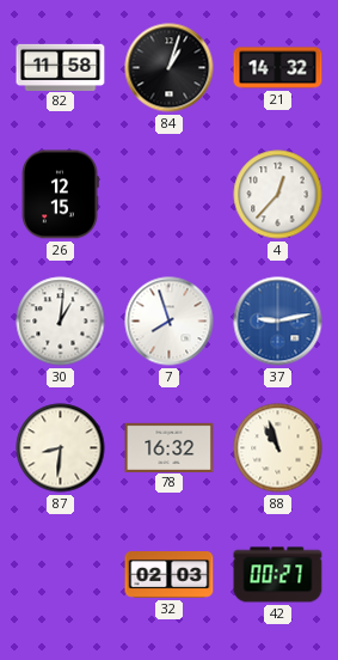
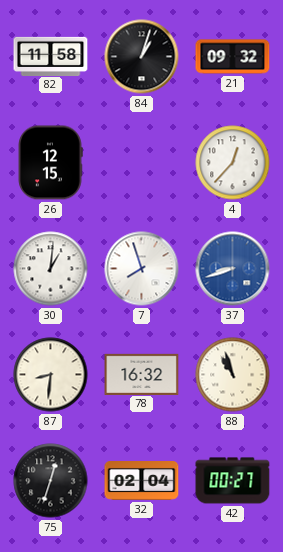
21: 14:32 -> 09:32 (233, 57)
37: 9:13 -> 8:42 (233, 269)
75: none -> 12:33 (51, 481)
32: 02:03 -> 02:04 (142, 481)
